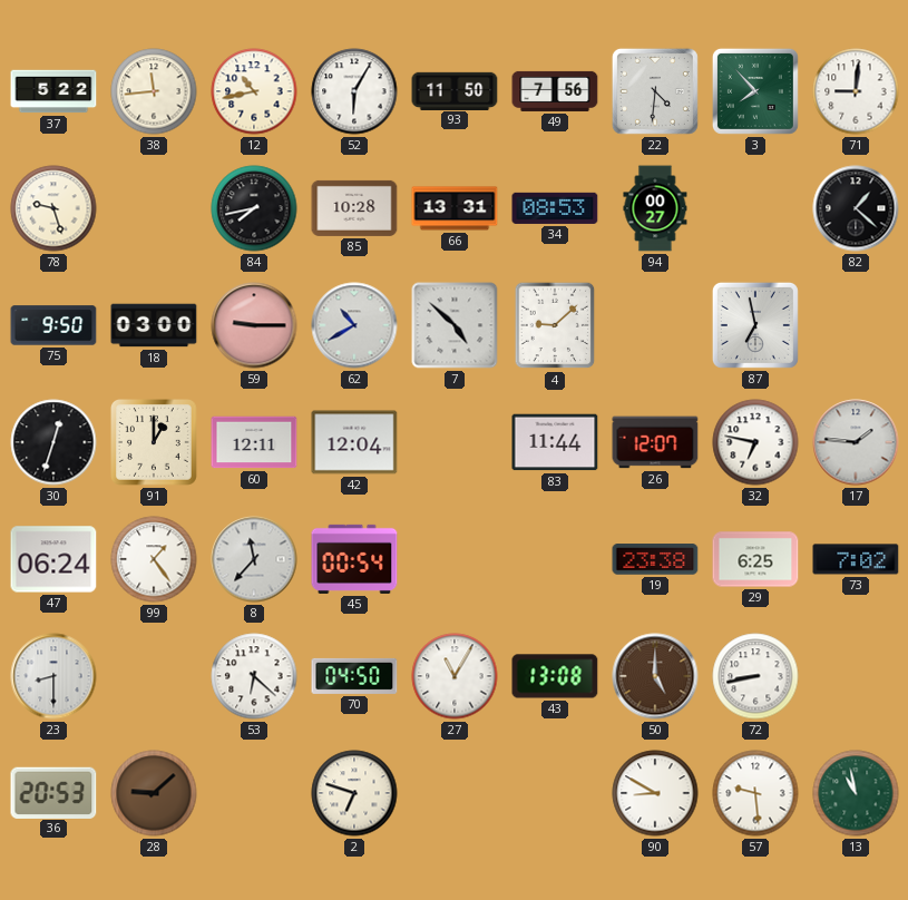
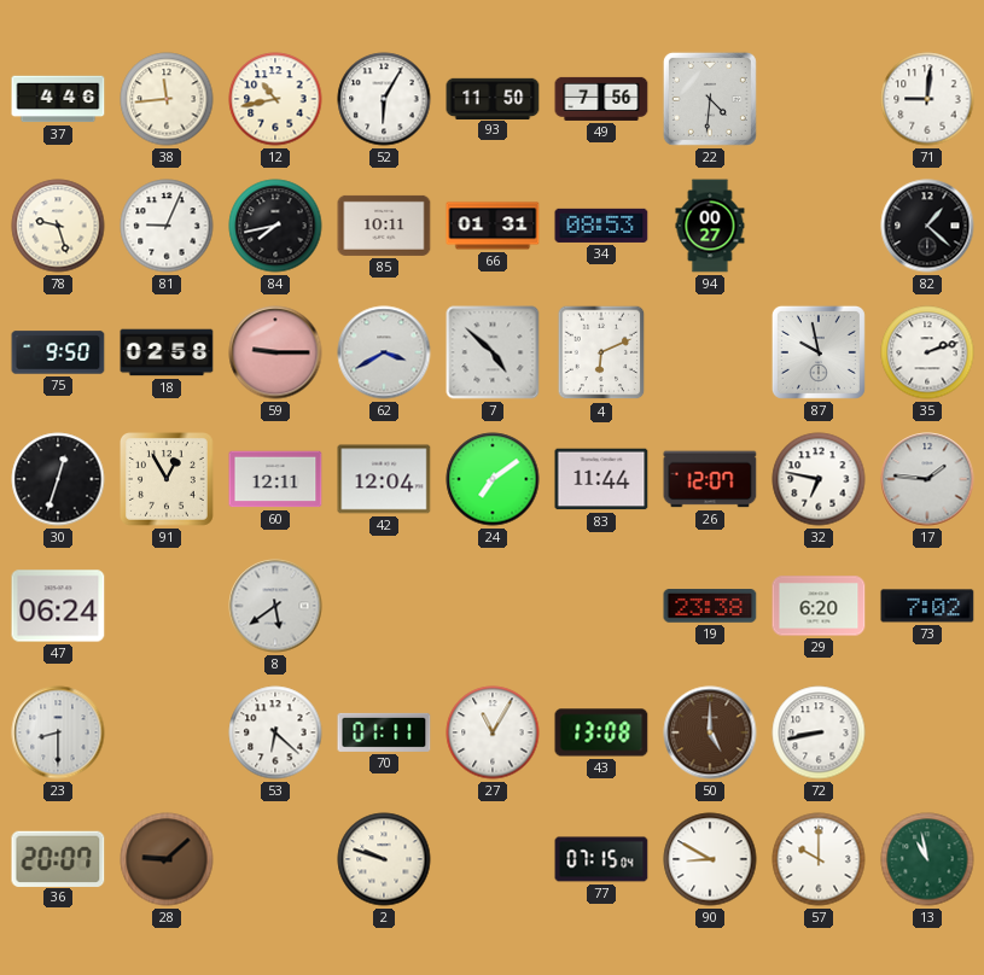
37: 5:22 -> 4:46 (58, 99)
3: 7:53 -> none (755, 91)
81: none -> 9:04 (167, 226)
85: 10:28 -> 10:11 (384, 226)
66: 13:31 -> 01:31 (493, 226)
18: 03:00 -> 02:58 (167, 352)
62: 10:40 -> 3:40 (384, 352)
4: 9:08 -> 6:11 (601, 352)
87: 6:58 -> 9:58 (819, 352)
35: none -> 2:12 (927, 352)
91: 1:00 -> 12:55 (168, 480)
24: none -> 7:09 (493, 479)
99: 1:24 -> none (154, 559)
8: 11:37 -> 5:39 (275, 606)
45: 00:54 -> none (354, 559)
29: 6:25 -> 6:20 (819, 606)
70: 04:50 -> 01:11 (384, 732)
36: 20:53 -> 20:07 (58, 858)
2: 6:48 -> 9:48 (384, 859)
77: none -> 07:15 (601, 859)
57: 9:29 -> 10:00 (819, 859)
